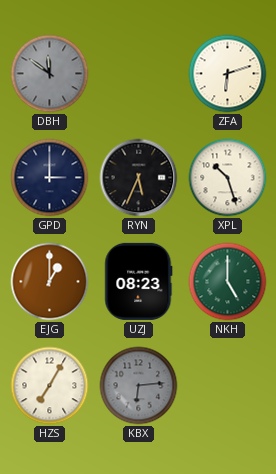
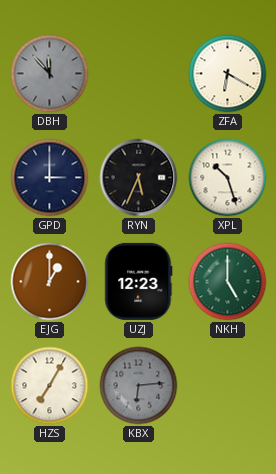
DBH: 11:51 -> 11:53 (50, 74)
ZFA: 6:12 -> 6:20 (228, 74)
UZJ: 08:23 -> 12:23 (139, 281)
